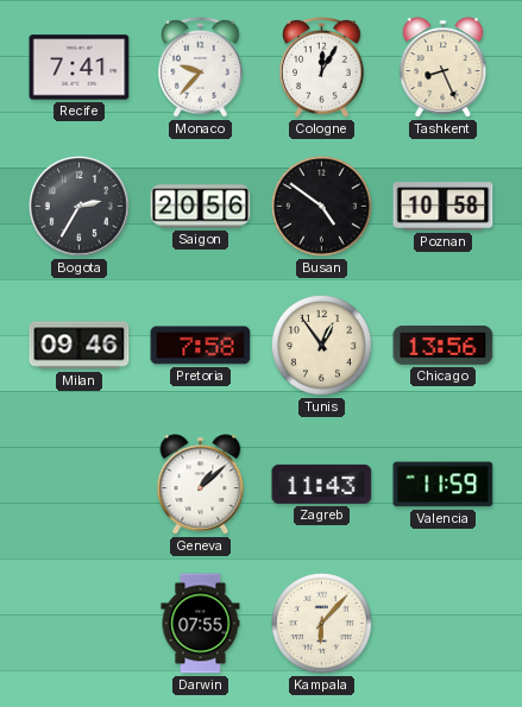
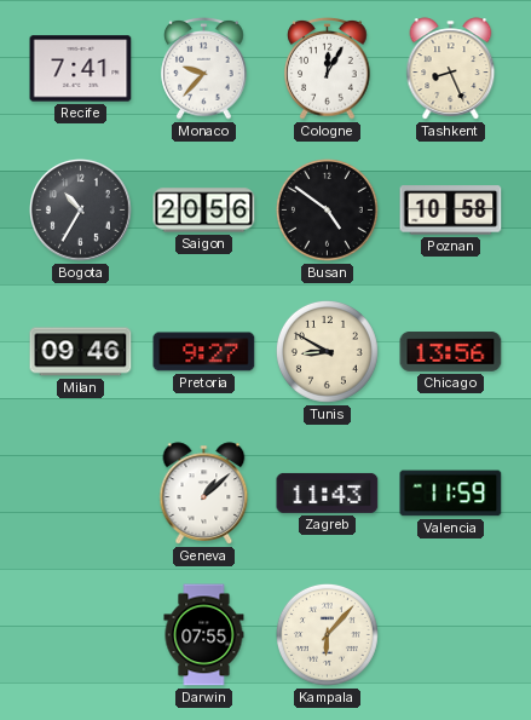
Bogota: 2:35 -> 10:35 (81, 211)
Pretoria: 7:58 -> 9:27 (204, 352)
Tunis: 12:54 -> 8:50 (327, 351)
